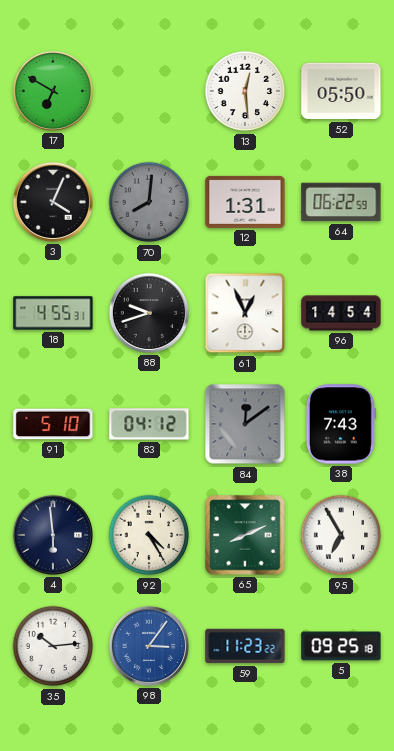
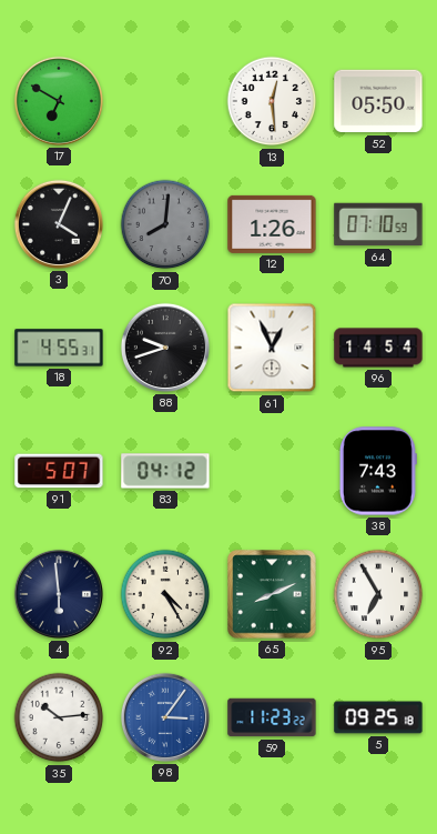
12: 1:31 -> 1:26 (272, 224)
64: 06:22 -> 07:10 (378, 224)
91: 5:10 -> 5:07 (59, 471)
84: 12:09 -> none (245, 424)
